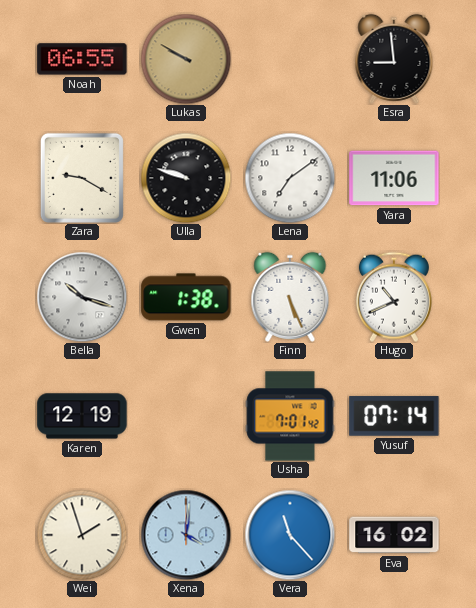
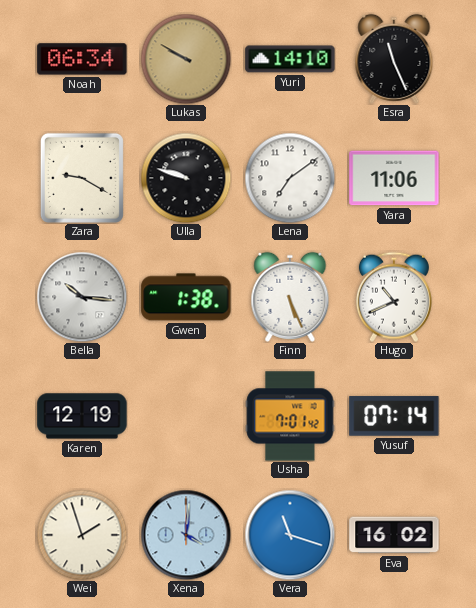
Noah: 06:55 -> 06:34 (82, 59)
Yuri: none -> 14:10 (290, 59)
Esra: 8:59 -> 11:26 (394, 59)
Bella: 10:18 -> 10:16 (82, 297)
Vera: 11:23 -> 11:18 (290, 535)
